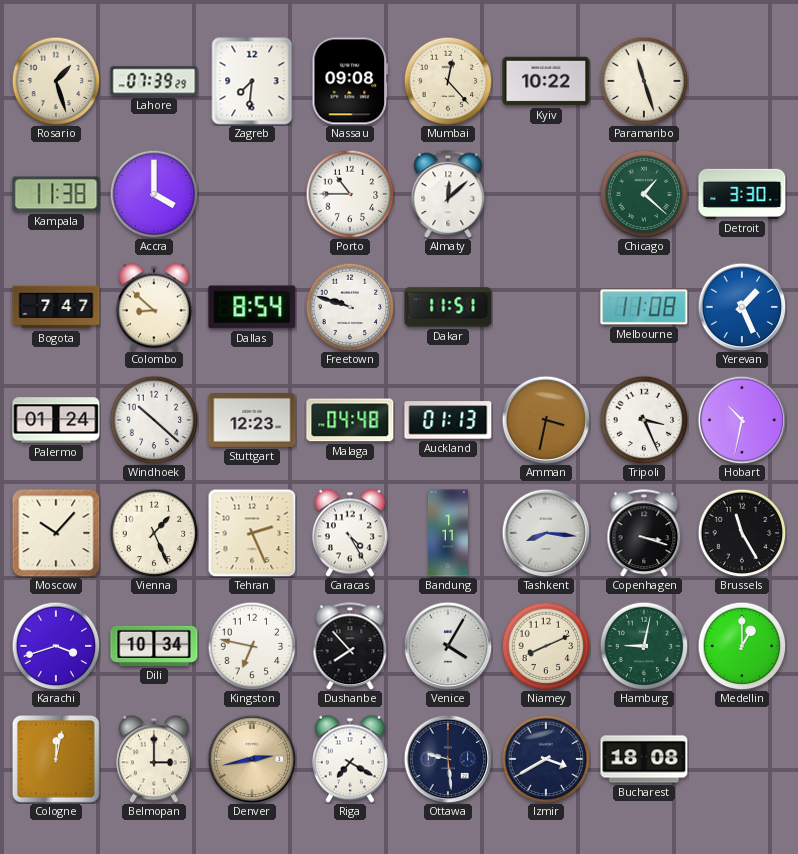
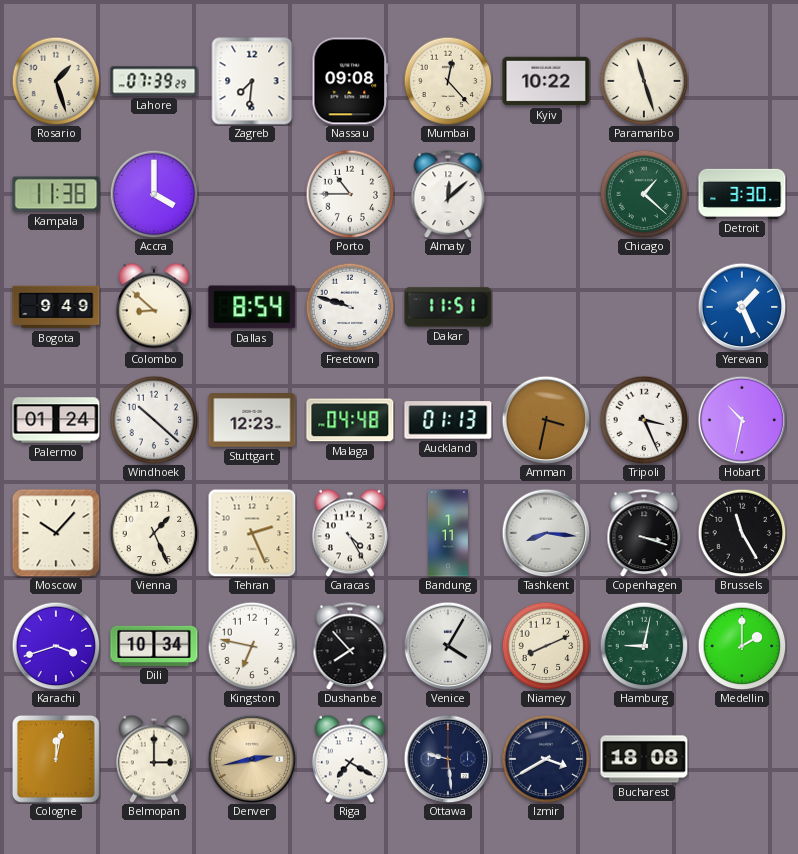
Bogota: 7:47 -> 9:49 (56, 307)
Melbourne: 11:08 -> none (644, 307)
Medellin: 1:00 -> 2:00 (742, 646)
